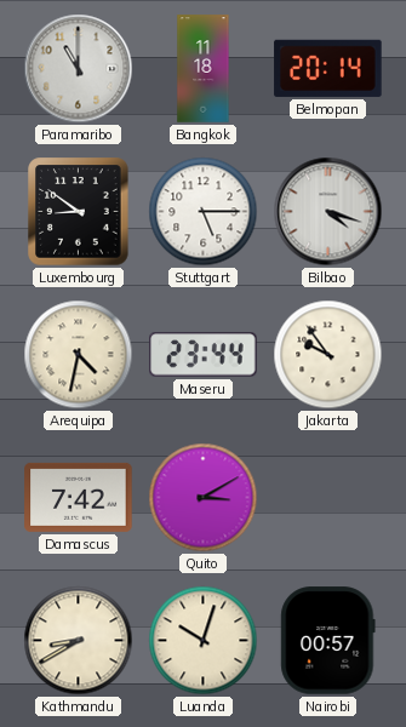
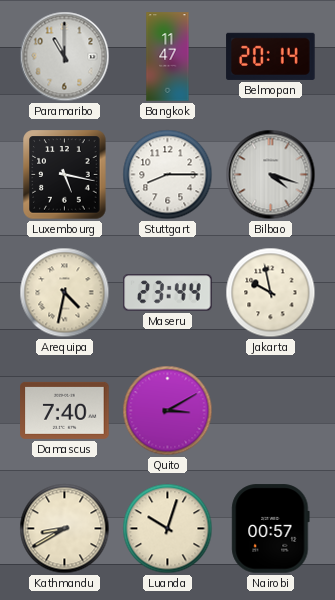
Bangkok: 11:18 -> 11:47 (168, 57)
Luxembourg: 8:51 -> 5:17 (65, 175)
Stuttgart: 5:15 -> 8:15 (168, 175)
Jakarta: 9:54 -> 9:58 (271, 293)
Damascus: 7:42 -> 7:40 (65, 410)
